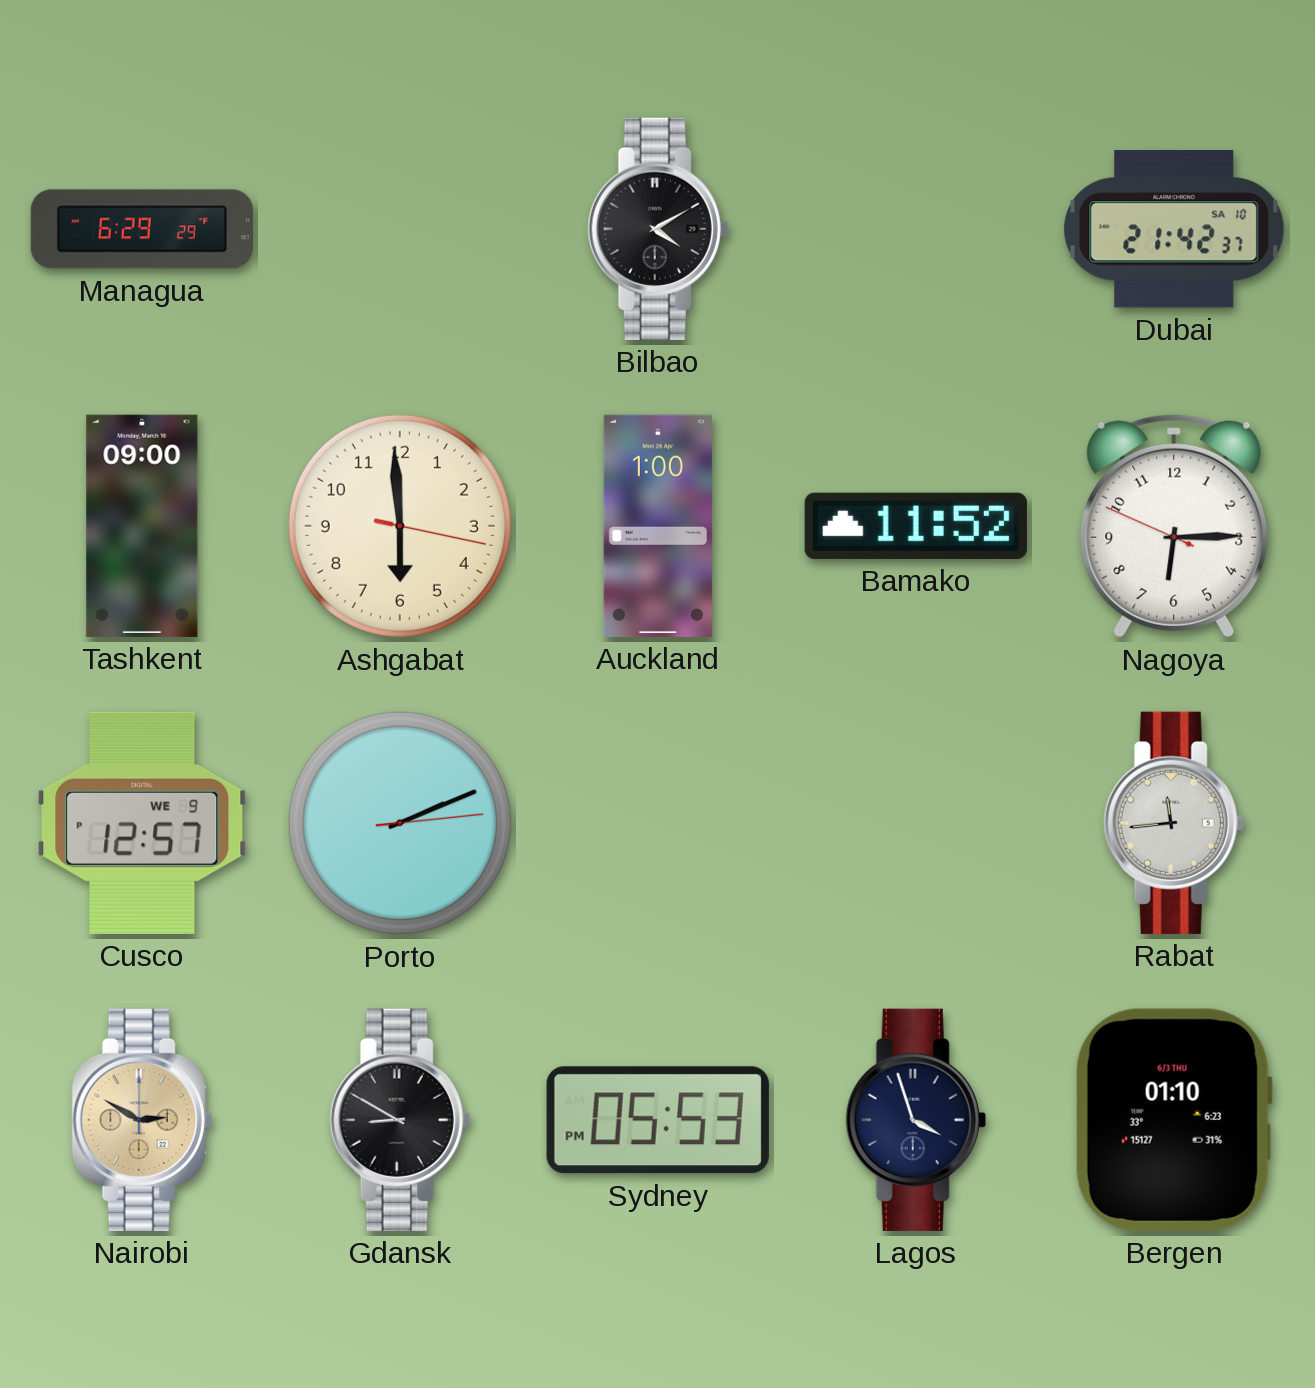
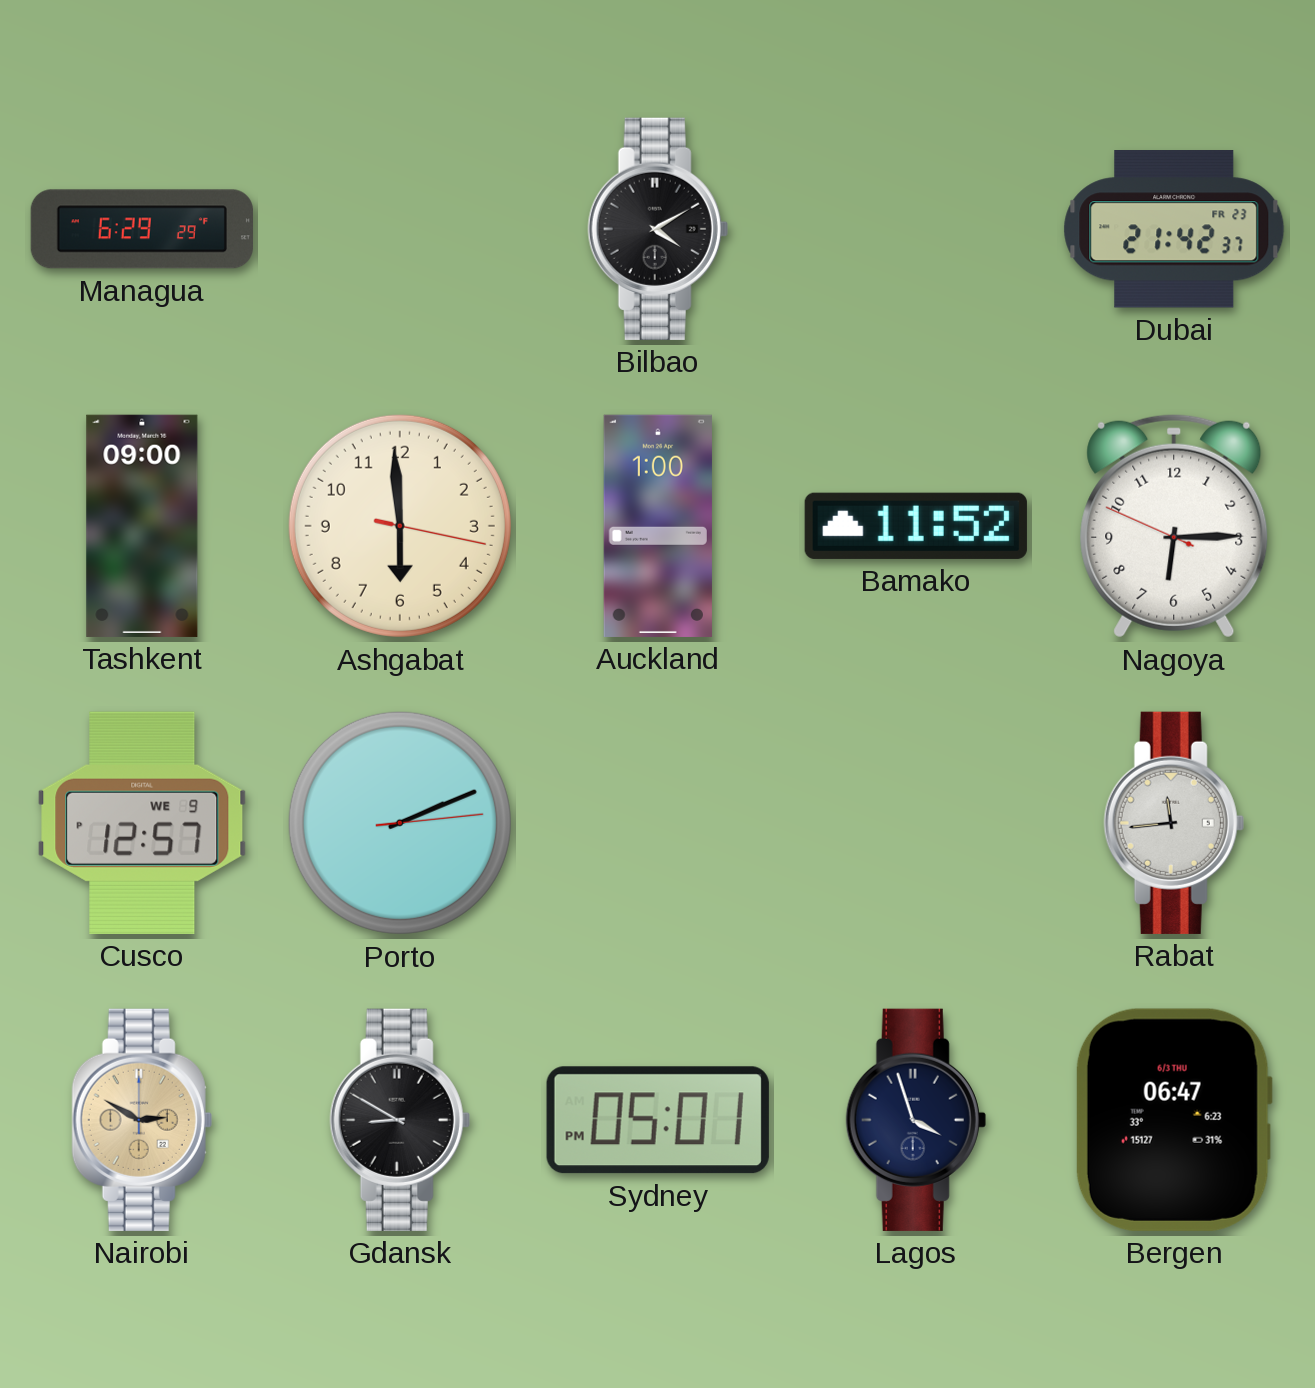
Dubai date: SA 10 -> FR 23 (1174, 229)
Sydney: 05:53 -> 05:01 (658, 1120)
Bergen: 01:10 -> 06:47 (1174, 1120)
